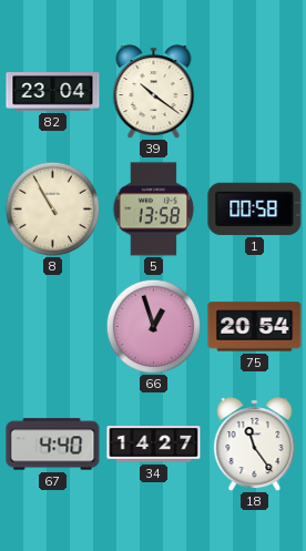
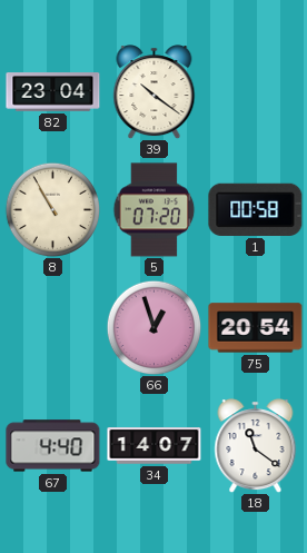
5: 13:58 -> 07:20 (155, 210)
34: 14:27 -> 14:07 (155, 446)
18: 11:24 -> 11:21 (256, 446)
